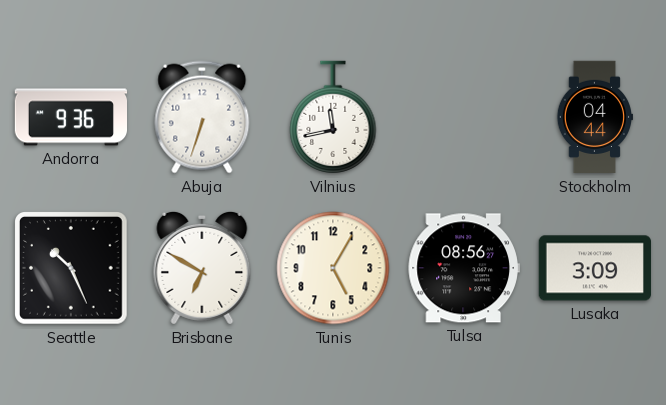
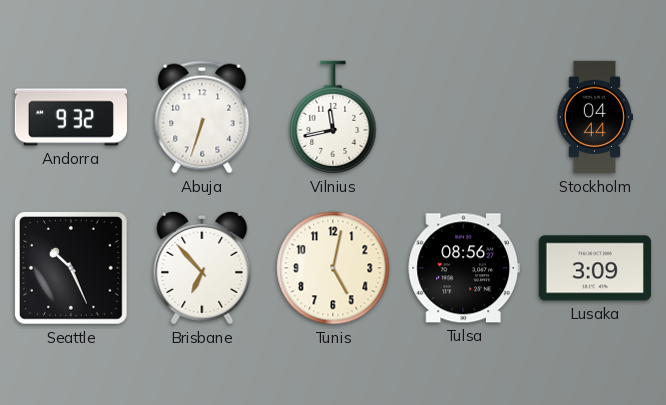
Andorra: 9:36 -> 9:32 (70, 117)
Brisbane: 6:50 -> 6:53 (202, 268)
Tunis: 5:05 -> 5:02 (333, 268)
